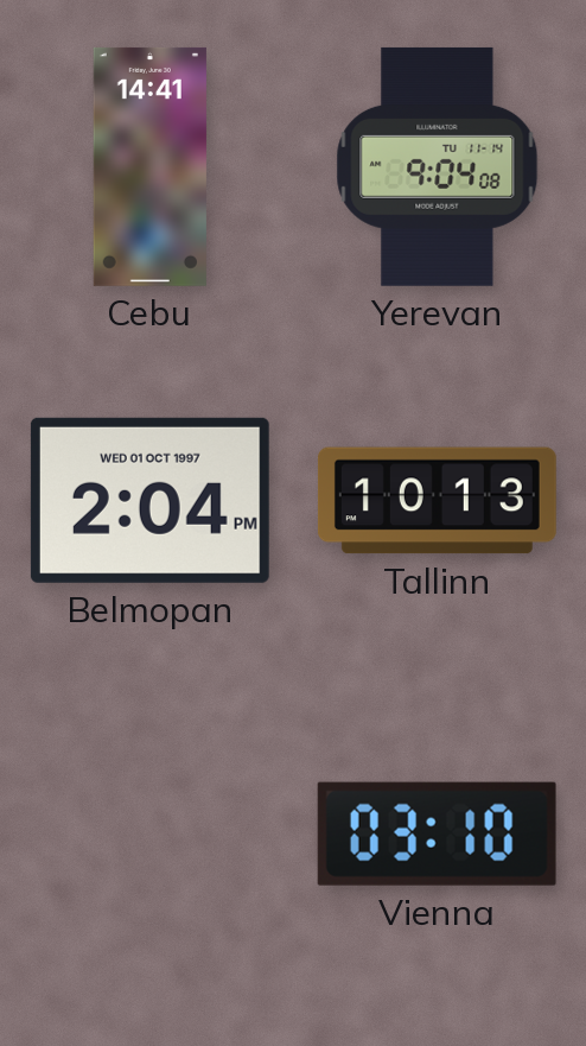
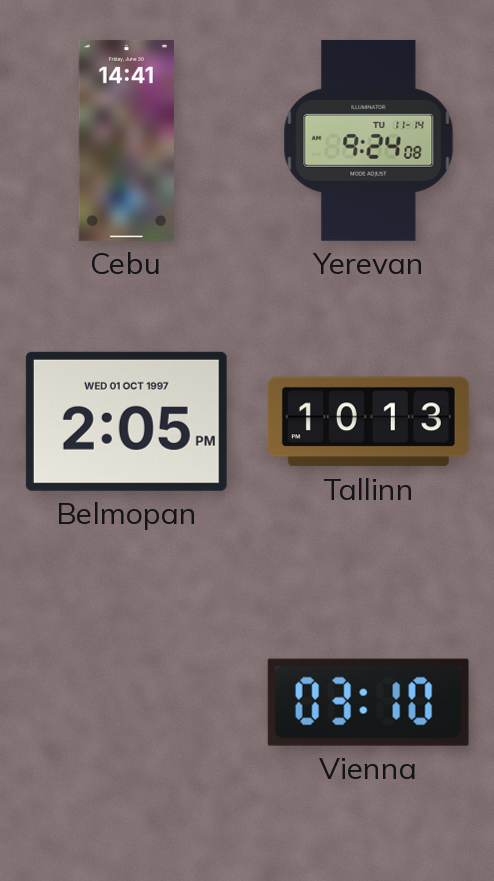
Yerevan: 9:04 -> 9:24 (369, 140)
Belmopan: 2:04 -> 2:05 (126, 421)
